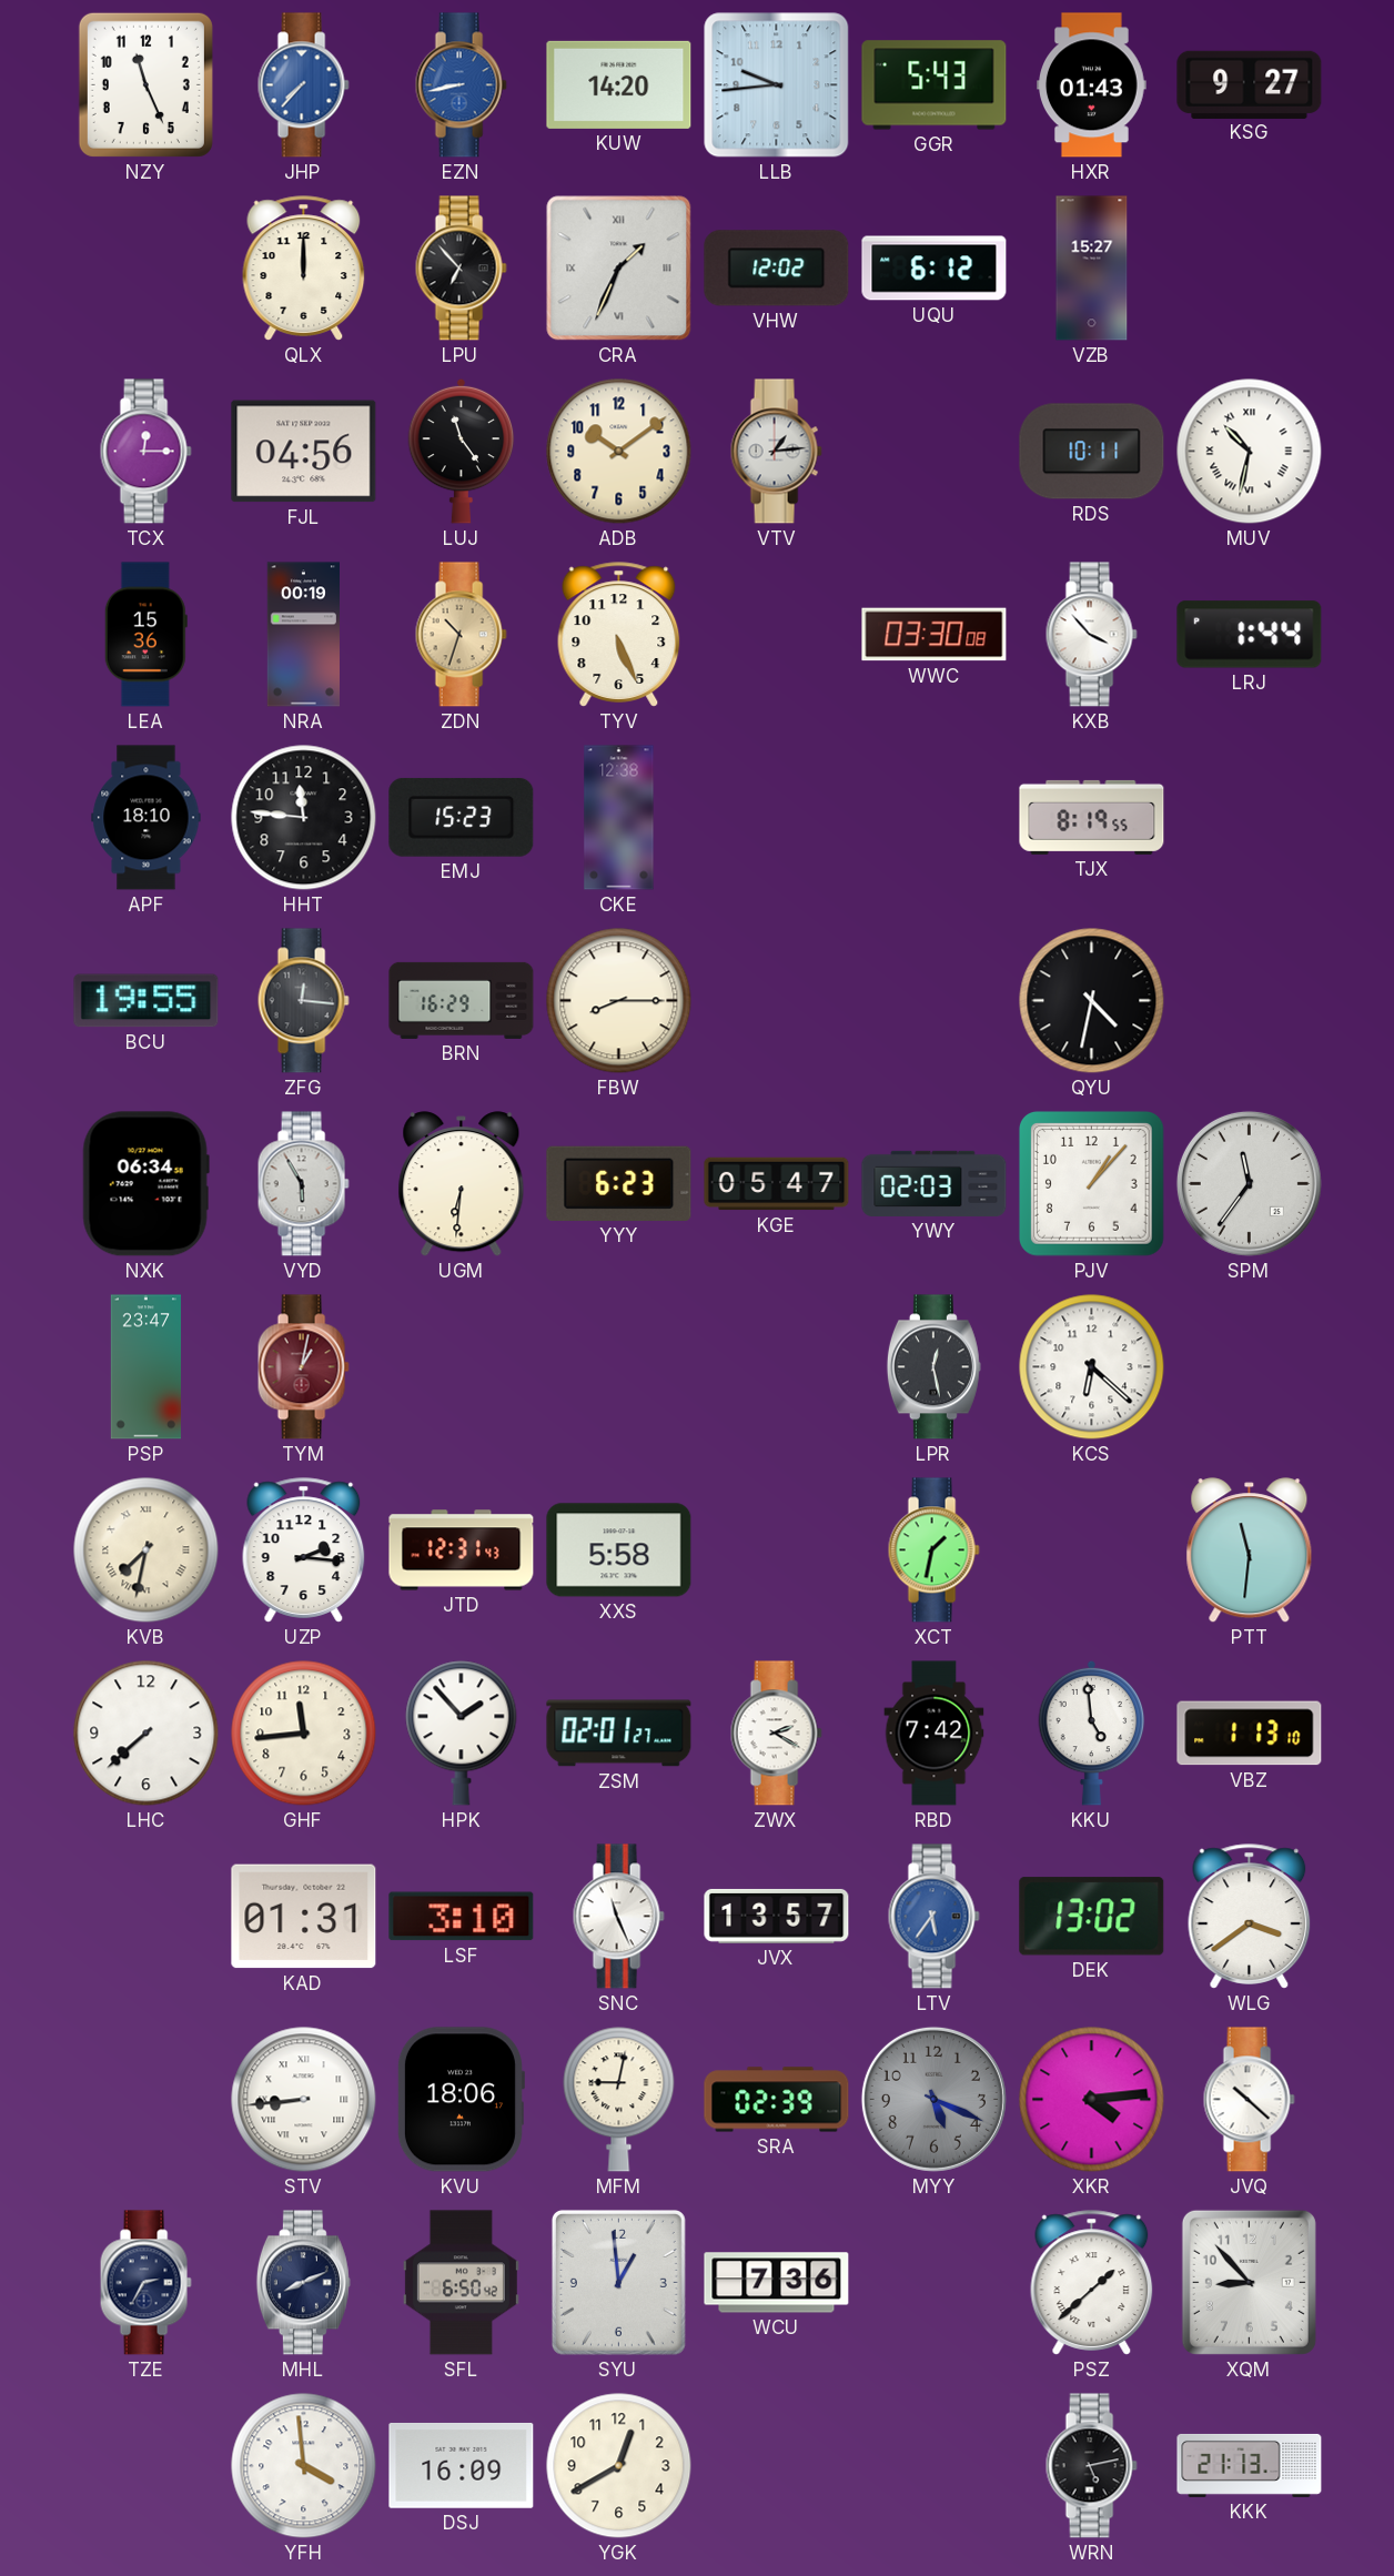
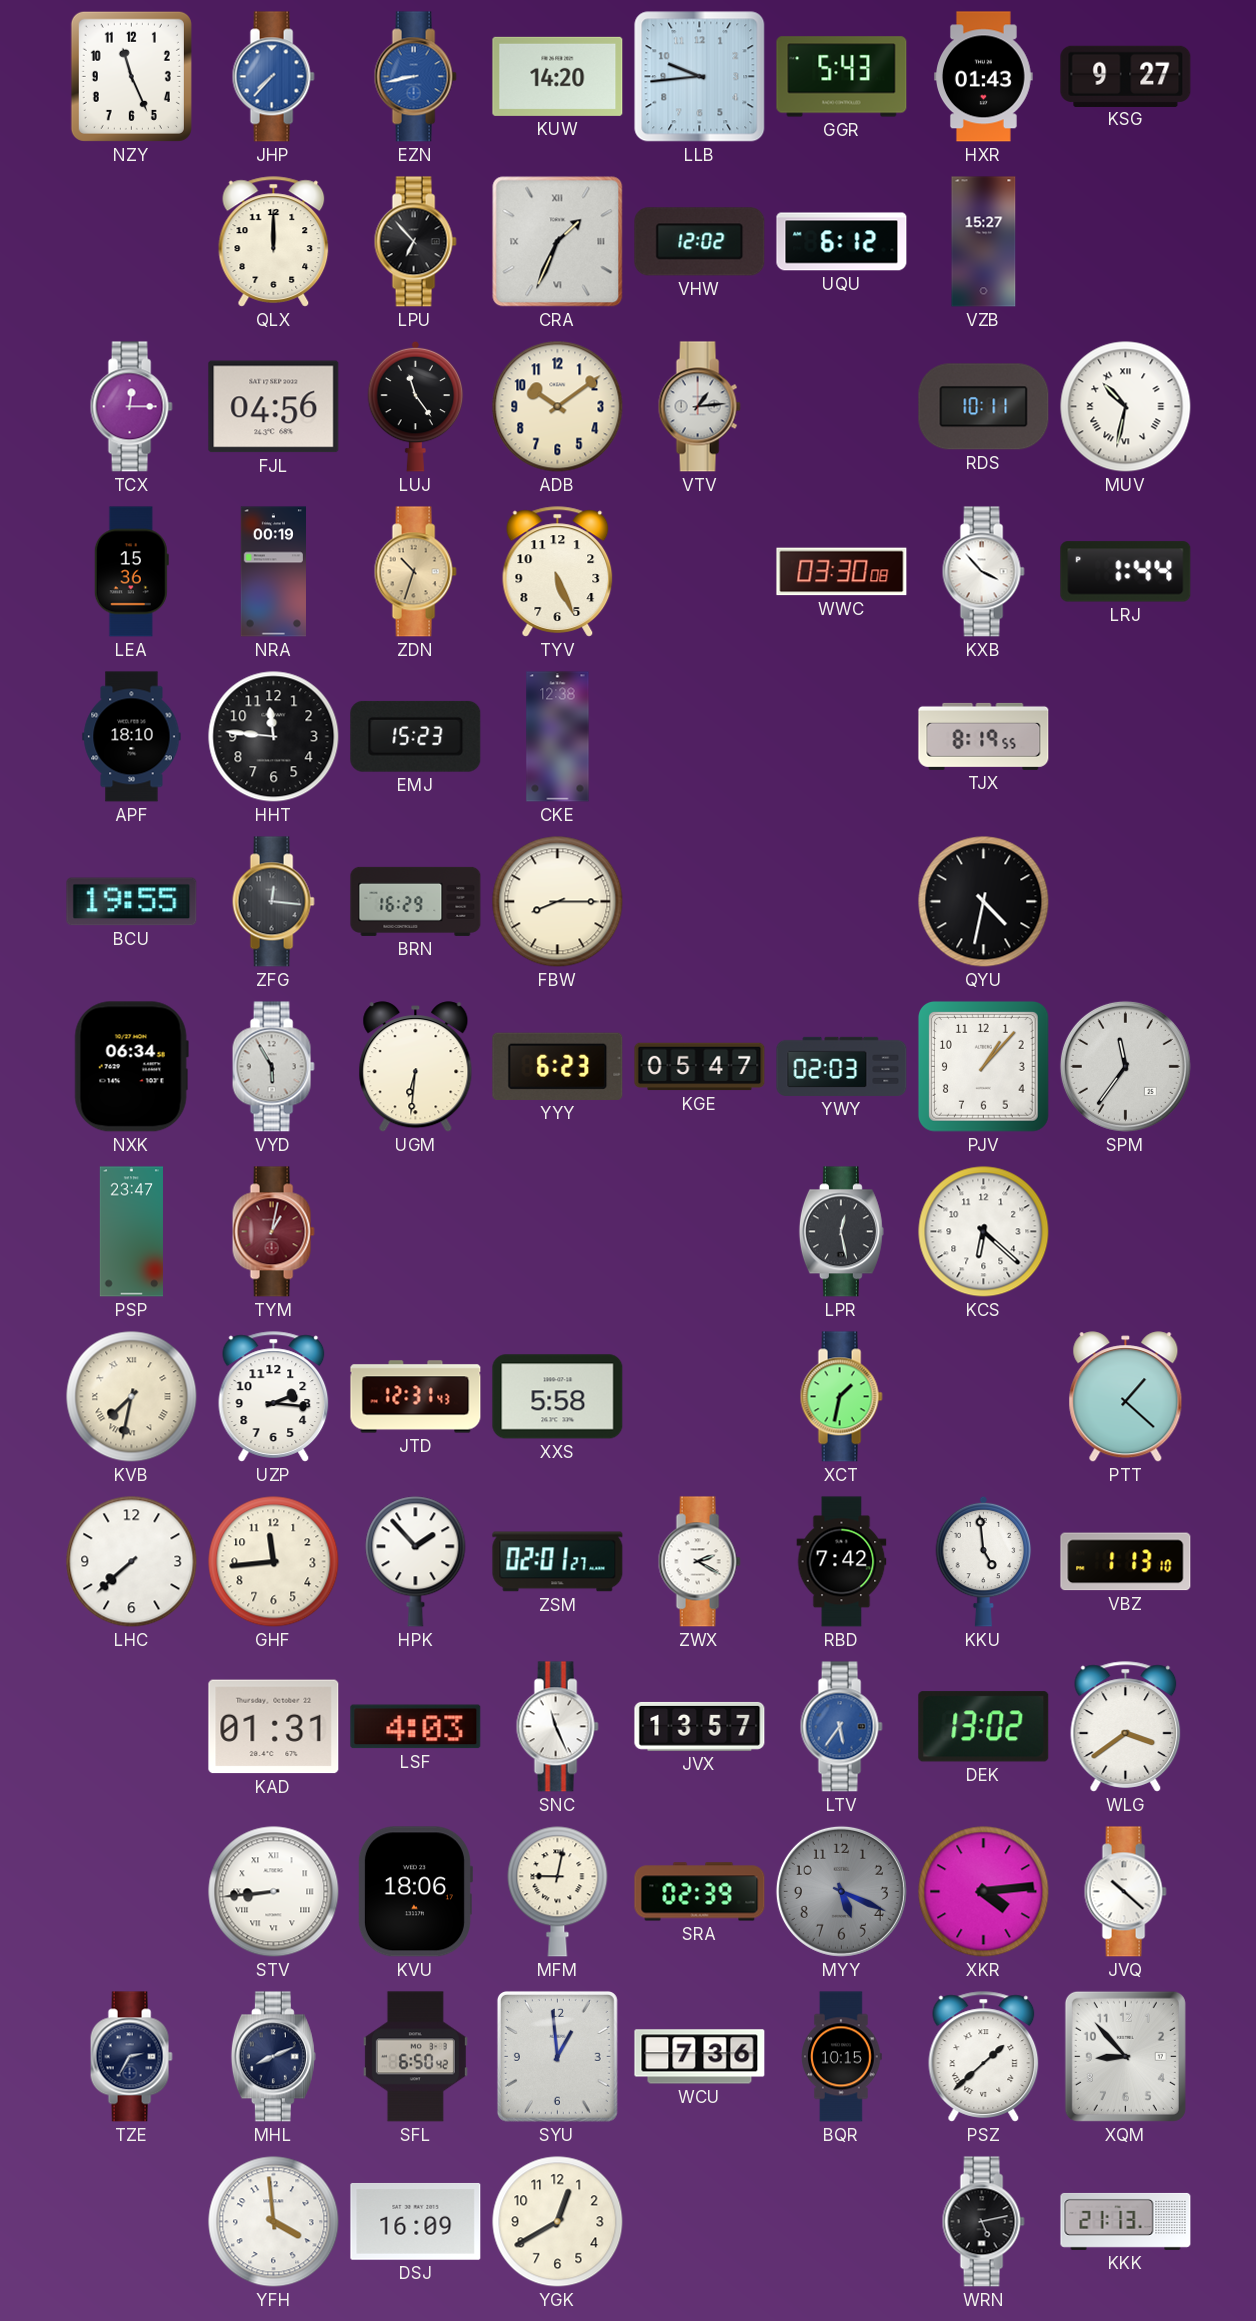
PTT: 11:31 -> 1:22 (1126, 1397)
LSF: 3:10 -> 4:03 (416, 1727)
BQR: none -> 10:15 (842, 2057)
